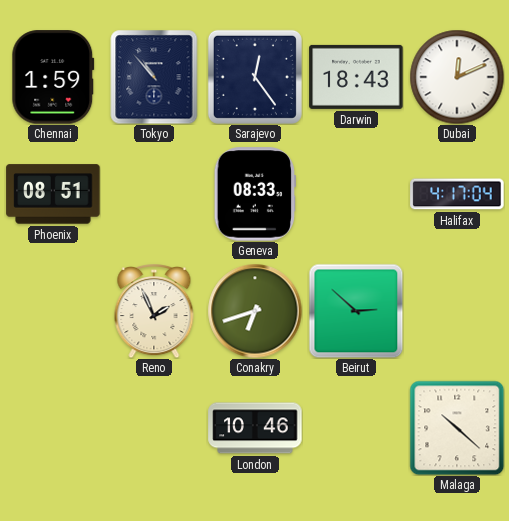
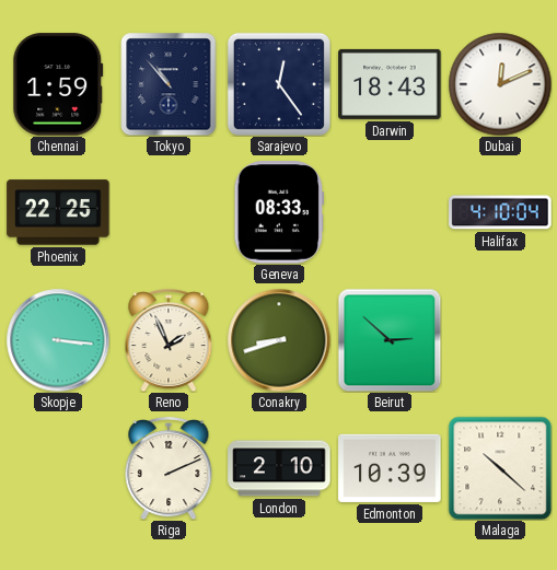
Phoenix: 08:51 -> 22:25 (58, 212)
Halifax: 4:17 -> 4:10 (500, 212)
Skopje: none -> 3:16 (58, 340)
Conakry: 6:42 -> 8:42 (279, 340)
Riga: none -> 2:11 (169, 469)
London: 10:46 -> 2:10 (279, 468)
Edmonton: none -> 10:39 (390, 468)
